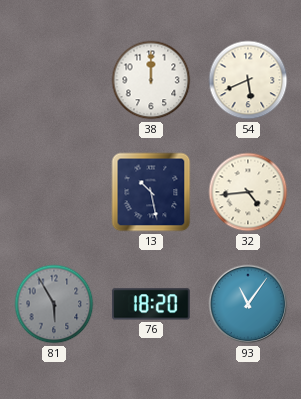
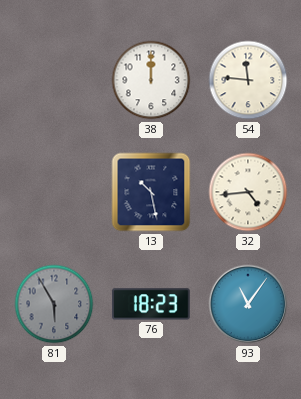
54: 5:41 -> 11:46 (248, 80)
76: 18:20 -> 18:23 (152, 304)
